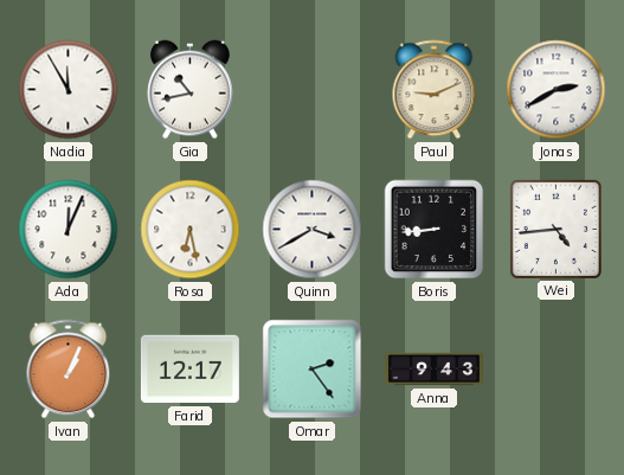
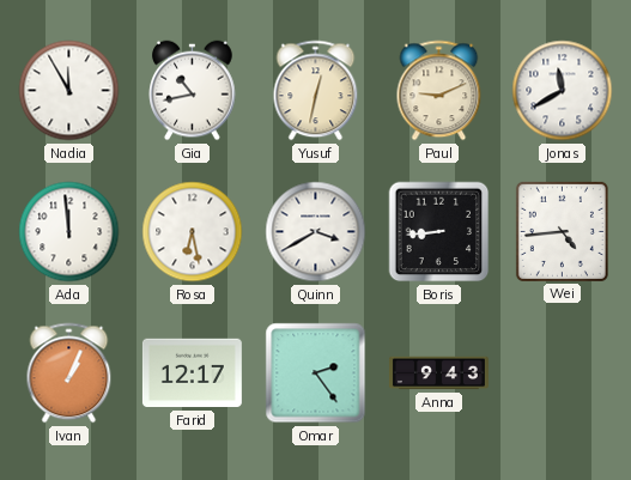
Yusuf: none -> 12:32 (316, 91)
Jonas: 2:40 -> 11:40 (563, 91)
Ada: 12:04 -> 11:59 (69, 232)
